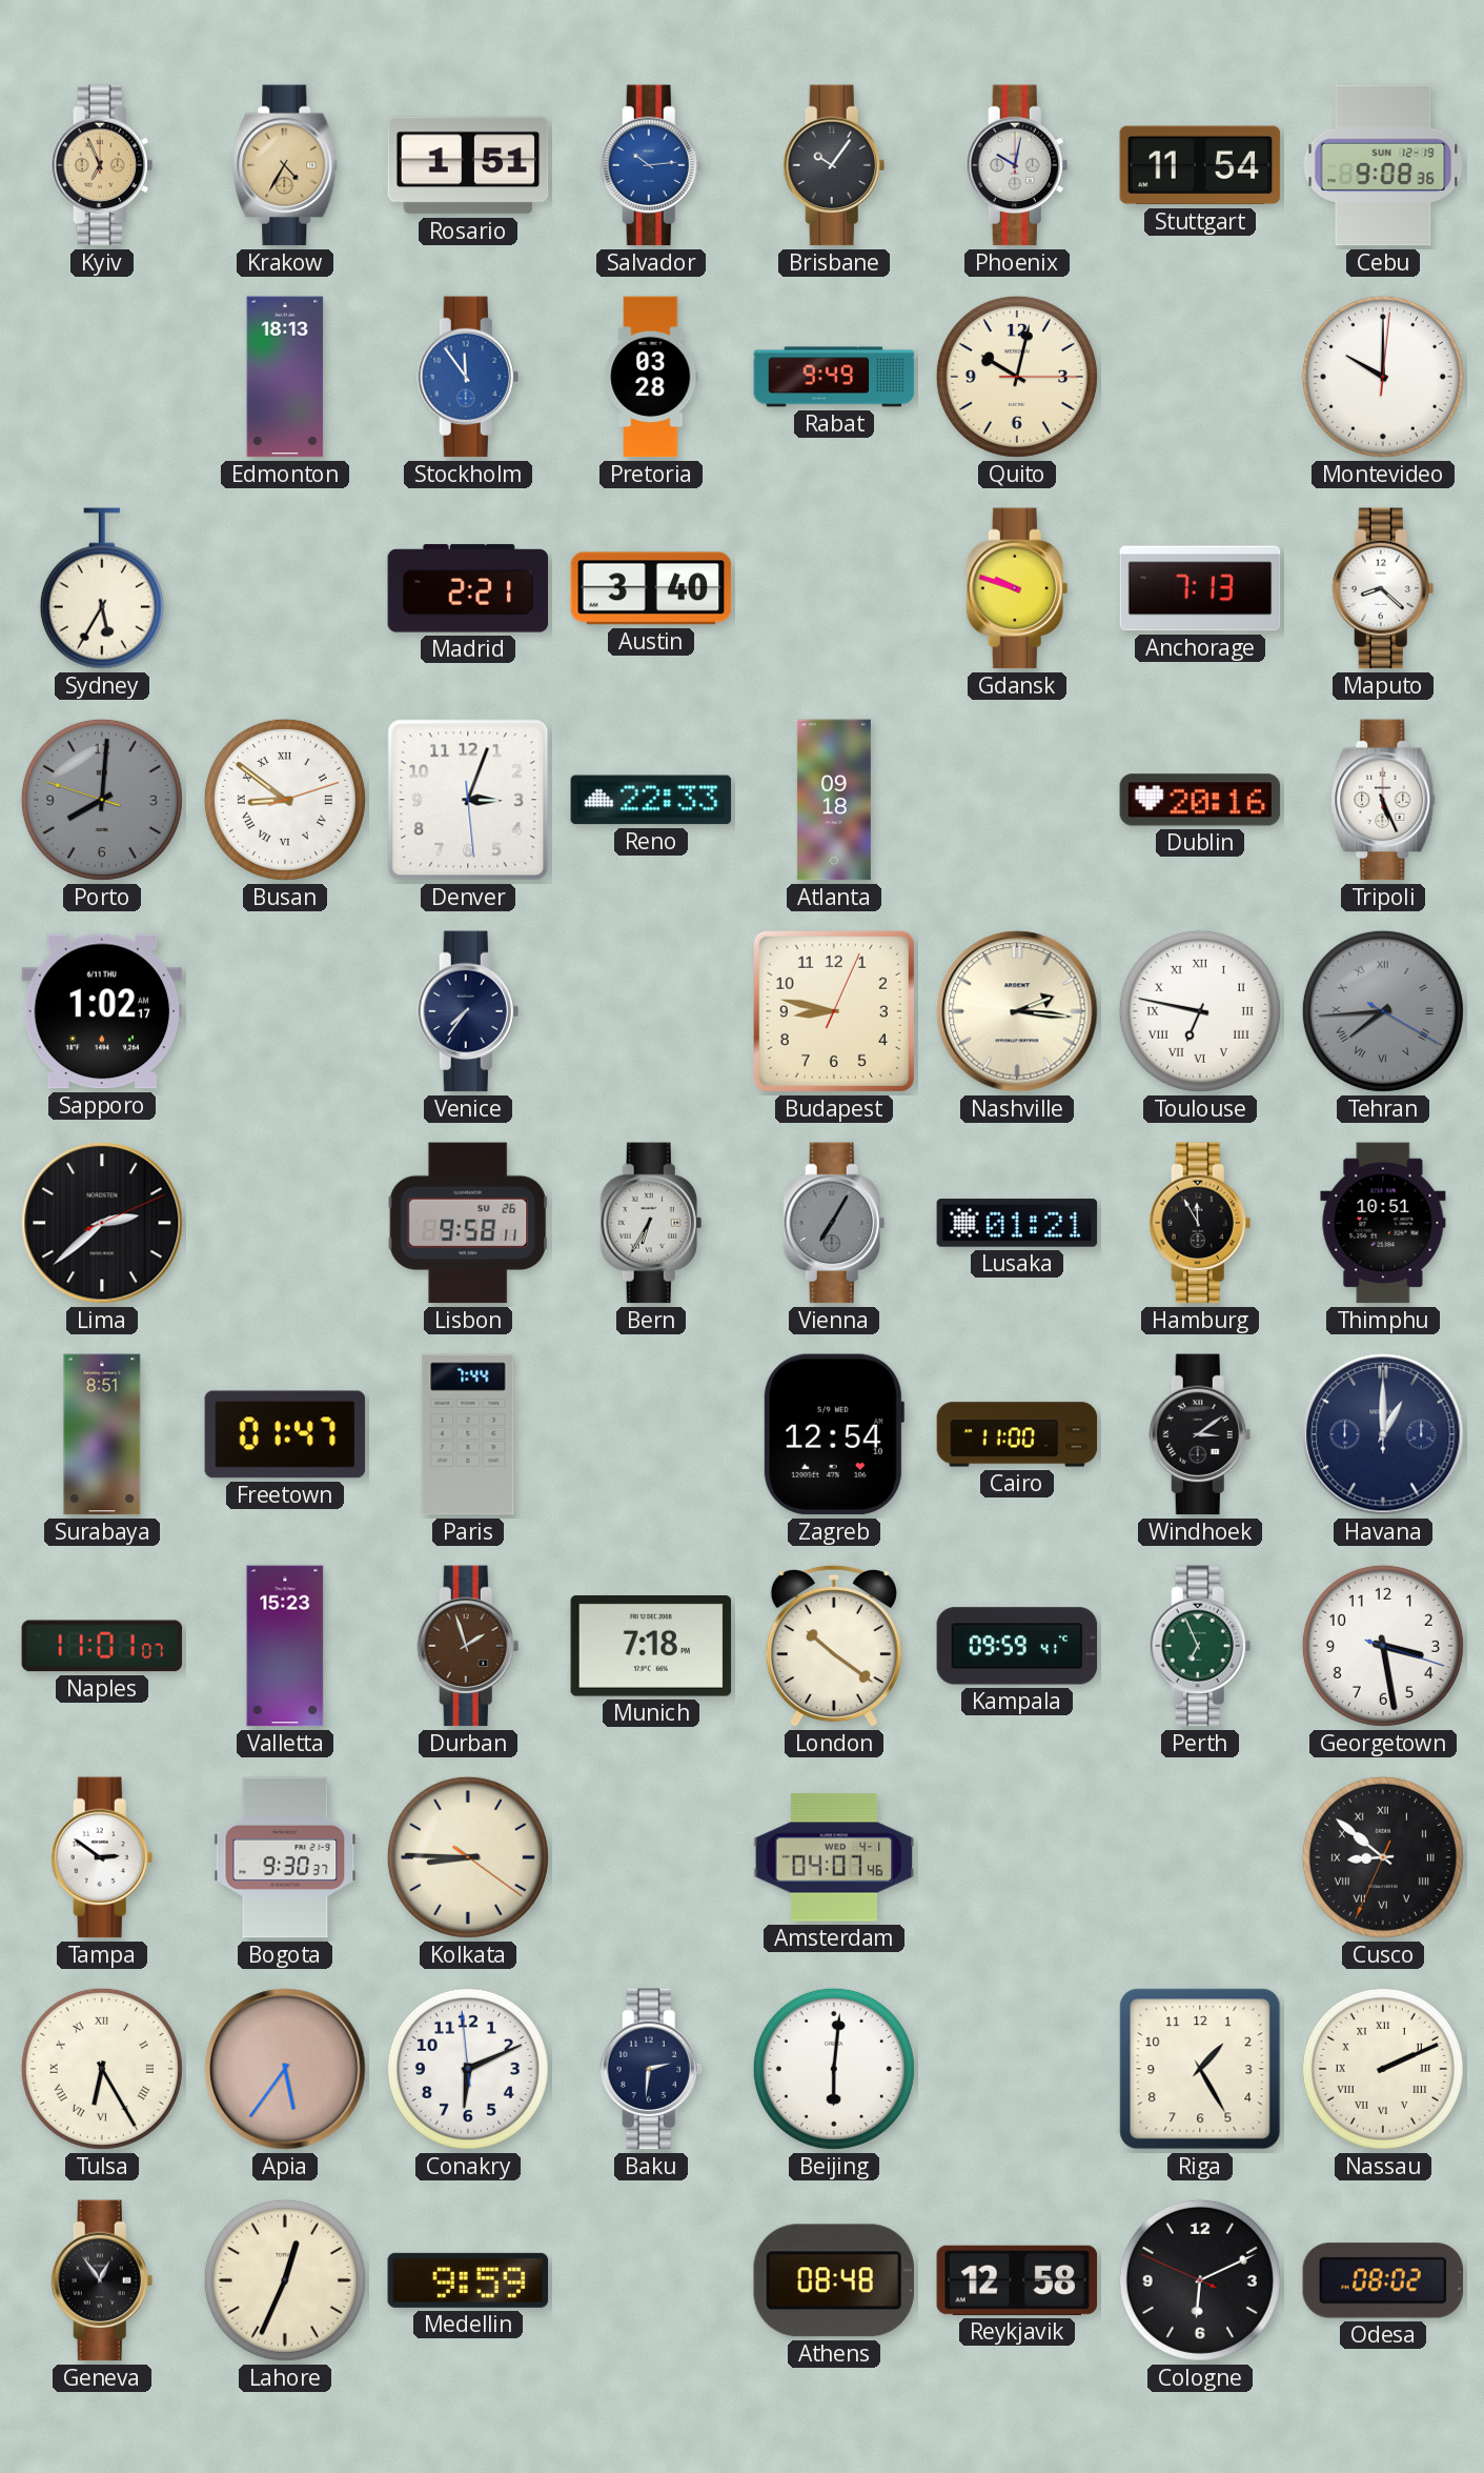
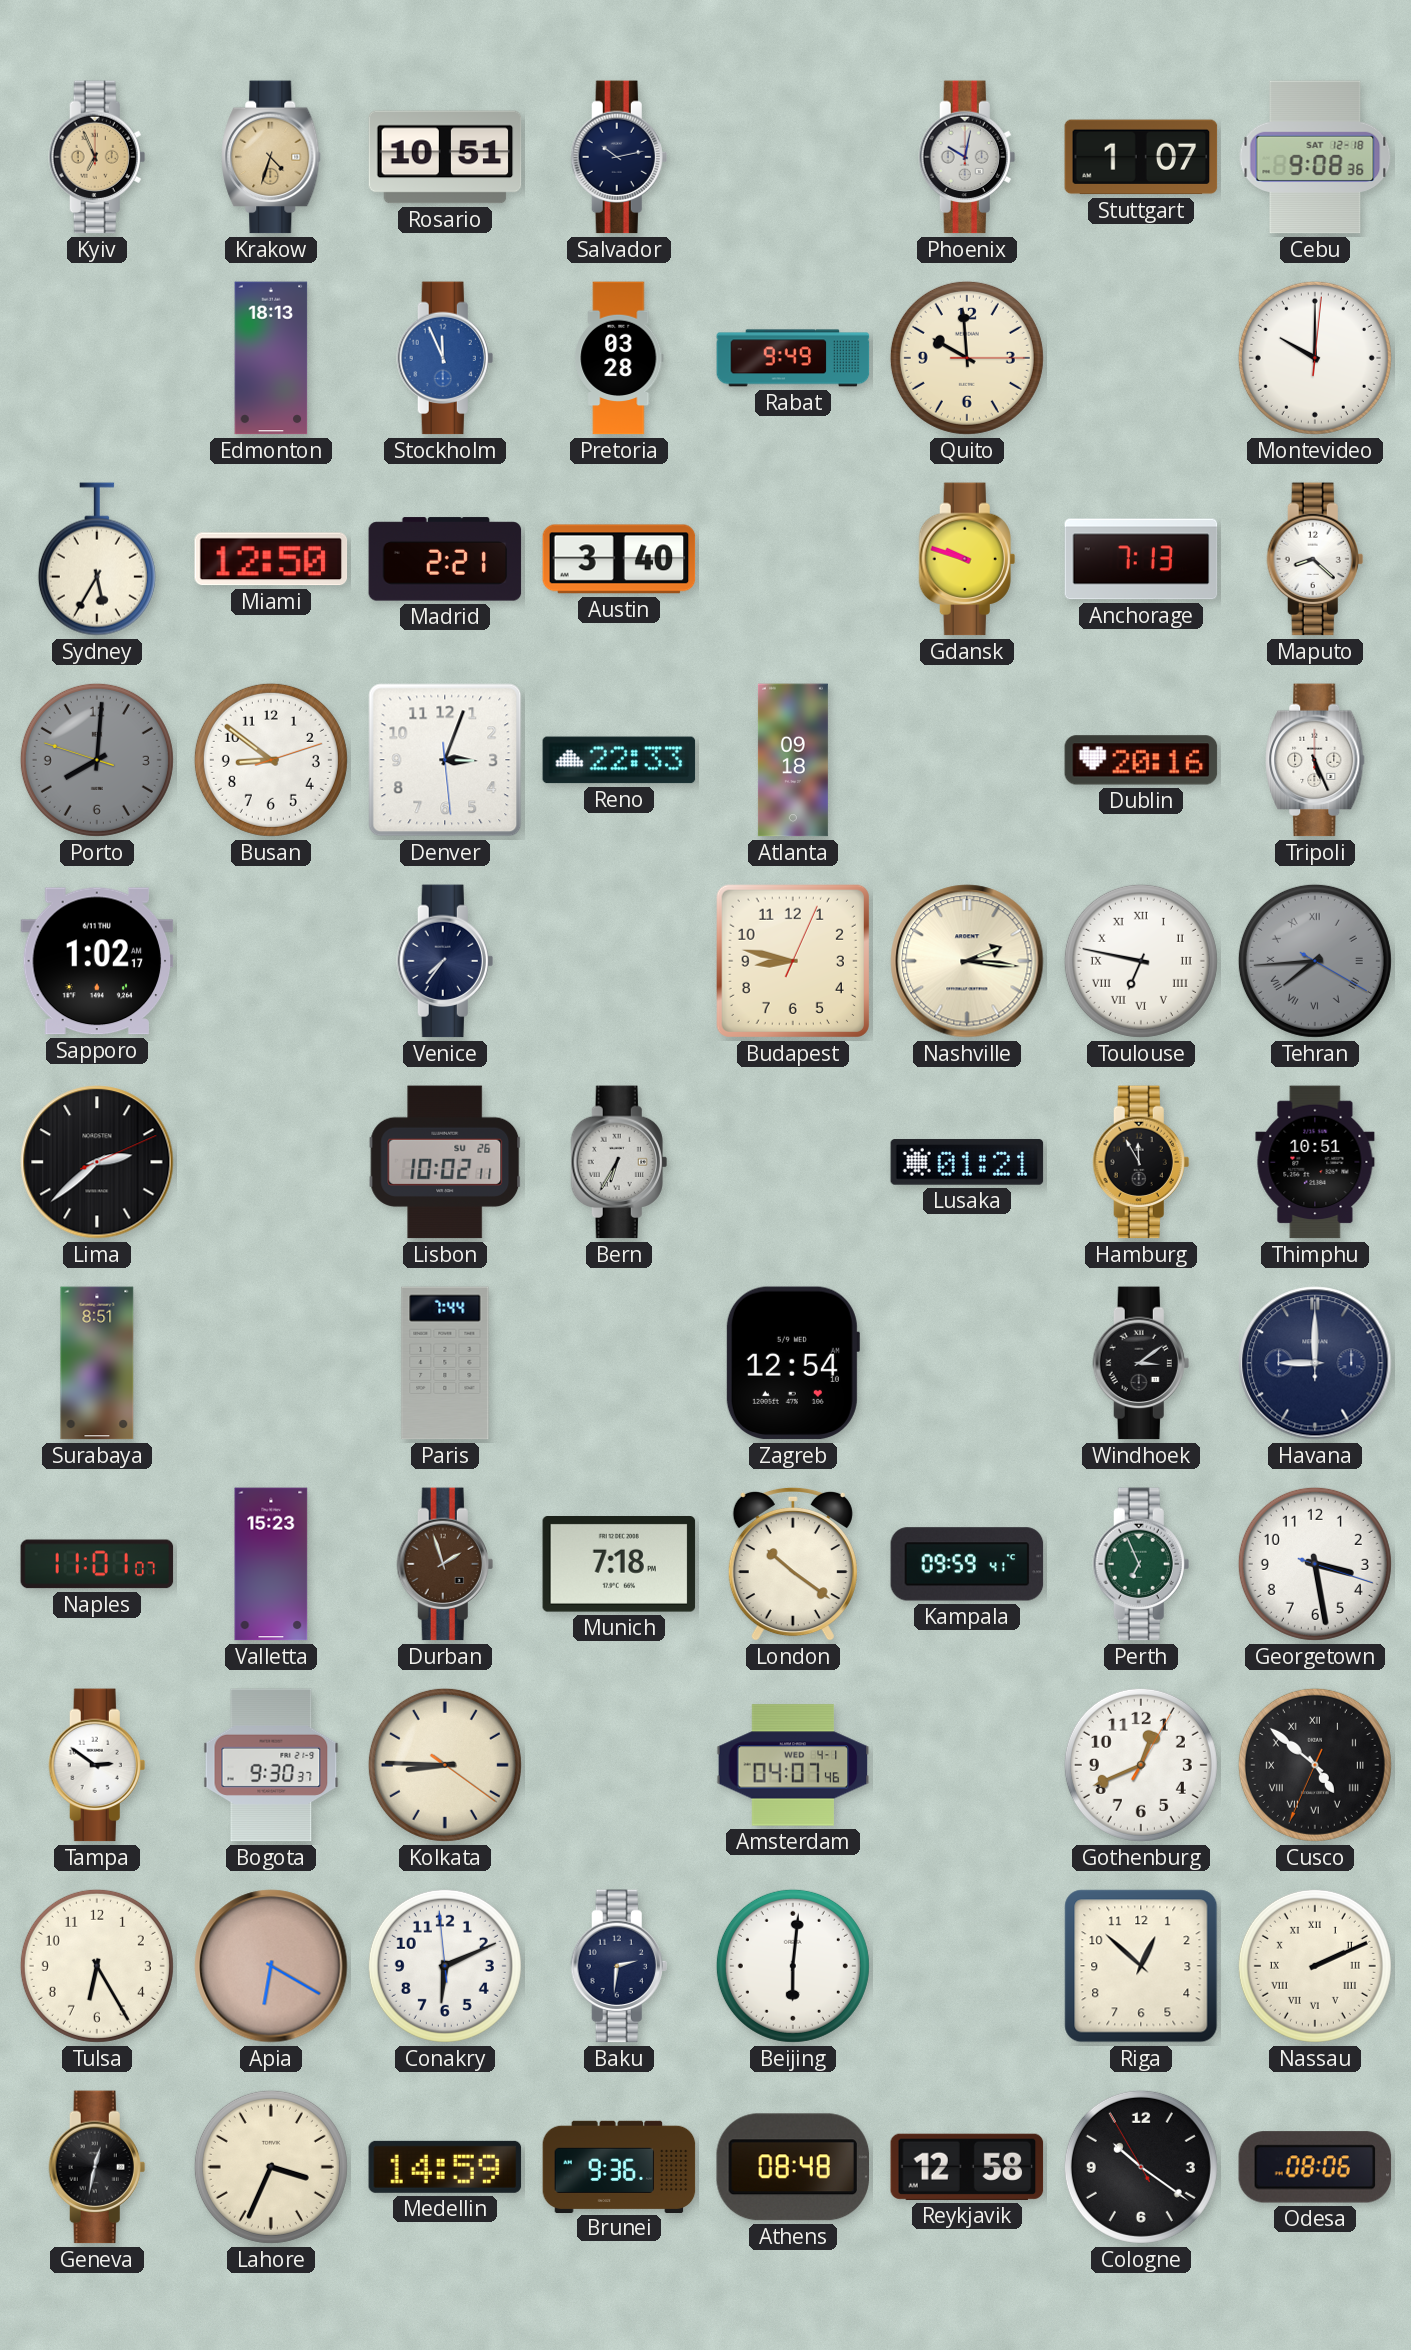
Krakow: 4:35 -> 4:33 (271, 157)
Rosario: 1:51 -> 10:51 (445, 157)
Salvador: 10:14 -> 10:13 (619, 157)
Salvador dial: blue -> navy (619, 157)
Brisbane: 10:06 -> none (834, 165)
Stuttgart: 11:54 -> 1:07 (1141, 157)
Cebu date: SUN 12-19 -> SAT 12-18 (1315, 157)
Stockholm: 11:54 -> 11:56 (445, 358)
Quito: 10:02 -> 9:59 (967, 358)
Miami: none -> 12:50 (271, 559)
Busan numerals: Roman -> Arabic (271, 760)
Lisbon: 9:58 -> 10:02 (445, 1162)
Vienna: 7:05 -> none (834, 1223)
Freetown: 01:47 -> none (285, 1434)
Cairo: 11:00 -> none (1017, 1434)
Havana: 1:00 -> 9:00 (1315, 1363)
Gothenburg: none -> 12:41 (1141, 1765)
Cusco: 8:51 -> 4:51 (1315, 1765)
Tulsa numerals: Roman -> Arabic (97, 1966)
Apia: 5:36 -> 6:20 (271, 1966)
Riga: 1:25 -> 12:52 (1141, 1966)
Geneva: 12:54 -> 12:32 (97, 2167)
Lahore: 12:34 -> 3:34 (271, 2167)
Medellin: 9:59 -> 14:59 (445, 2167)
Brunei: none -> 9:36 (619, 2166)
Cologne: 6:10 -> 10:20 (1141, 2167)
Odesa: 08:02 -> 08:06 (1315, 2167)
